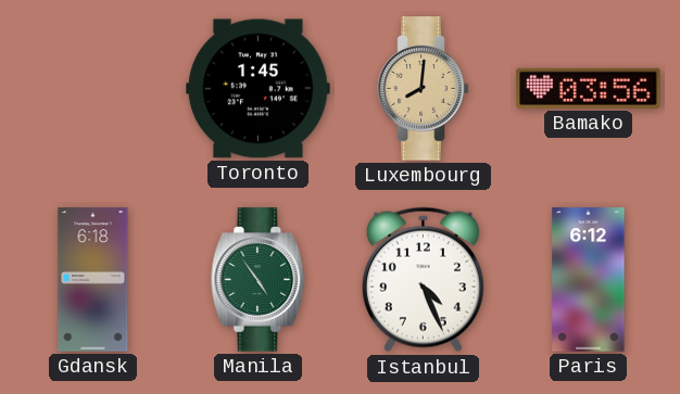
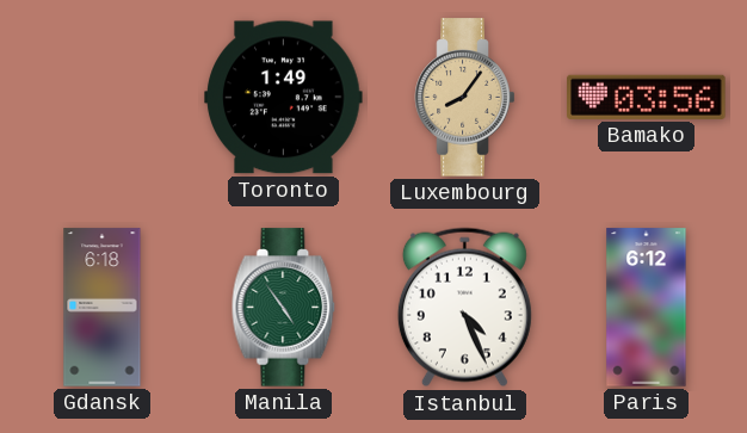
Toronto: 1:45 -> 1:49 (284, 98)
Luxembourg: 8:01 -> 8:06 (465, 98)
